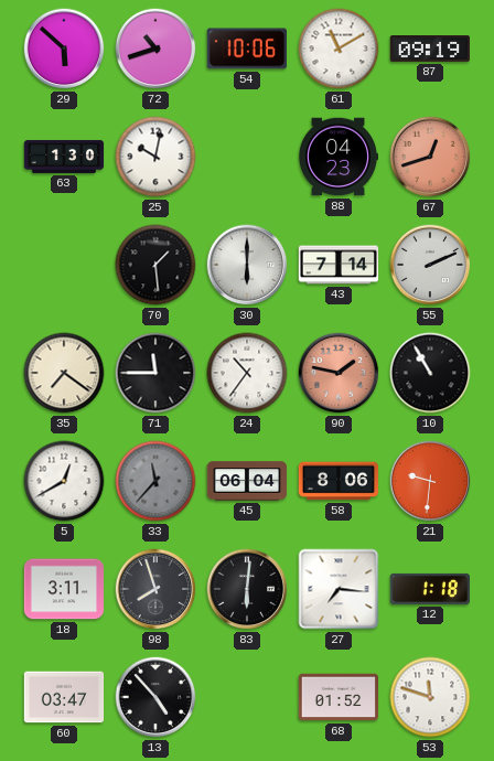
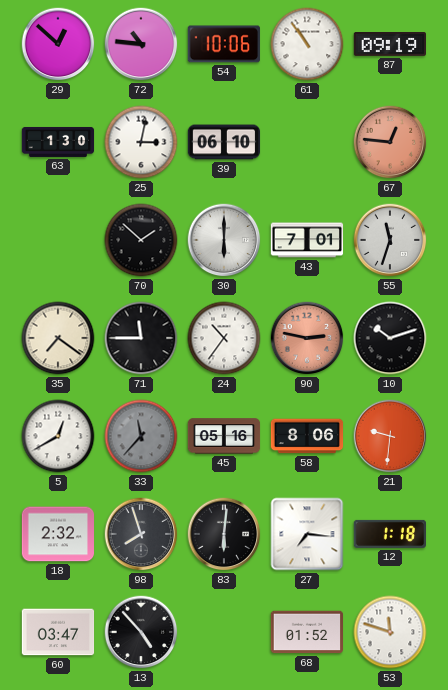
29: 5:52 -> 12:52 (58, 44)
72: 10:42 -> 10:46 (141, 44)
61: 11:10 -> 10:54 (307, 44)
25: 10:02 -> 3:02 (141, 142)
39: none -> 06:10 (224, 142)
88: 04:23 -> none (337, 157)
67: 12:42 -> 12:46 (390, 142)
70: 1:29 -> 1:52 (141, 240)
43: 7:14 -> 7:01 (307, 240)
55: 2:11 -> 11:33 (390, 240)
90: 1:47 -> 2:47 (307, 338)
10: 10:55 -> 10:12 (390, 338)
45: 06:04 -> 05:16 (224, 436)
18: 3:11 -> 2:32 (58, 534)
